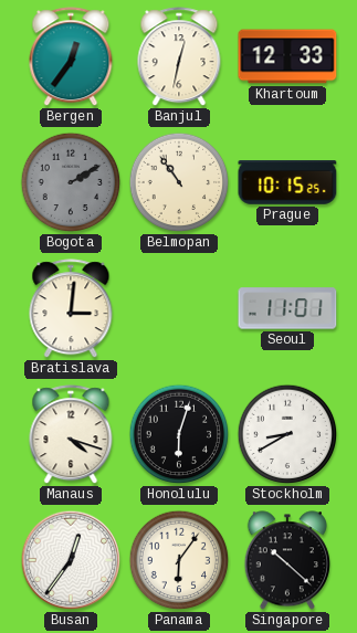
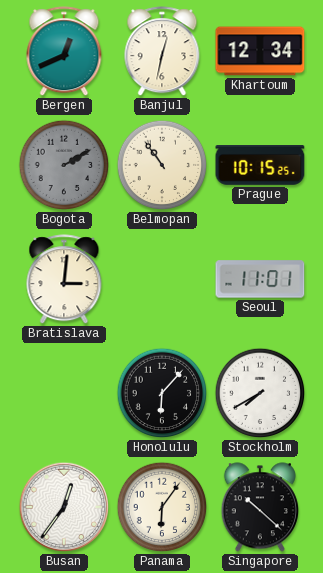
Bergen: 12:36 -> 12:41 (64, 52)
Khartoum: 12:33 -> 12:34 (260, 51)
Manaus: 4:18 -> none (71, 435)
Honolulu: 6:03 -> 6:07 (162, 393)
Stockholm: 8:40 -> 7:40 (260, 393)
